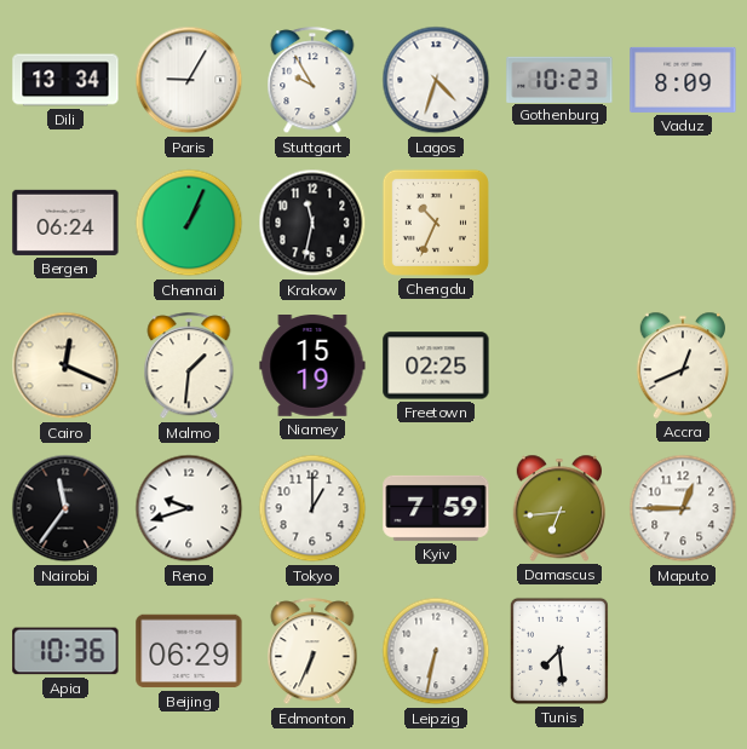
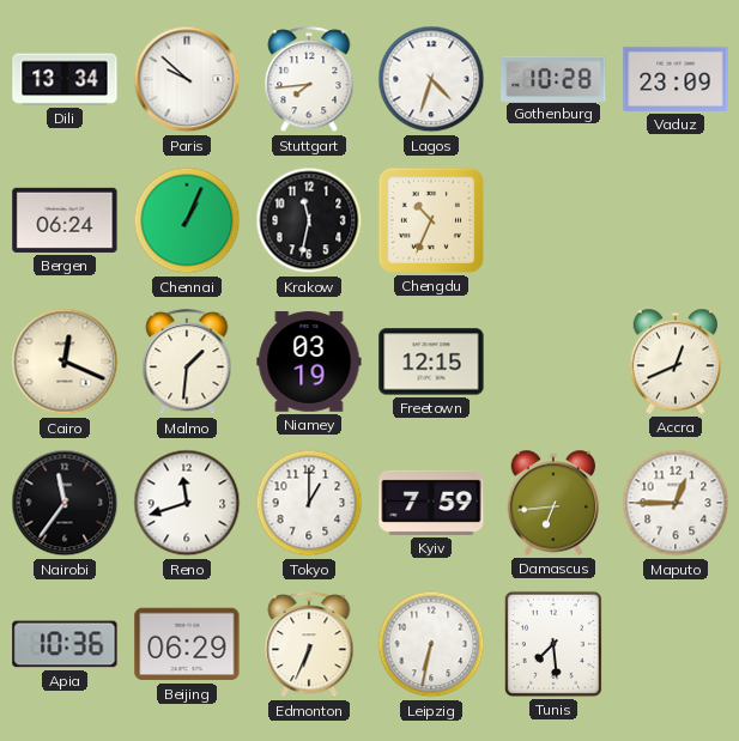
Paris: 9:05 -> 9:52 (187, 79)
Stuttgart: 9:55 -> 7:44 (309, 80)
Gothenburg: 10:23 -> 10:28 (553, 78)
Vaduz: 8:09 -> 23:09 (676, 79)
Niamey: 15:19 -> 03:19 (309, 363)
Freetown: 02:25 -> 12:15 (431, 362)
Reno: 9:42 -> 11:42 (187, 503)
